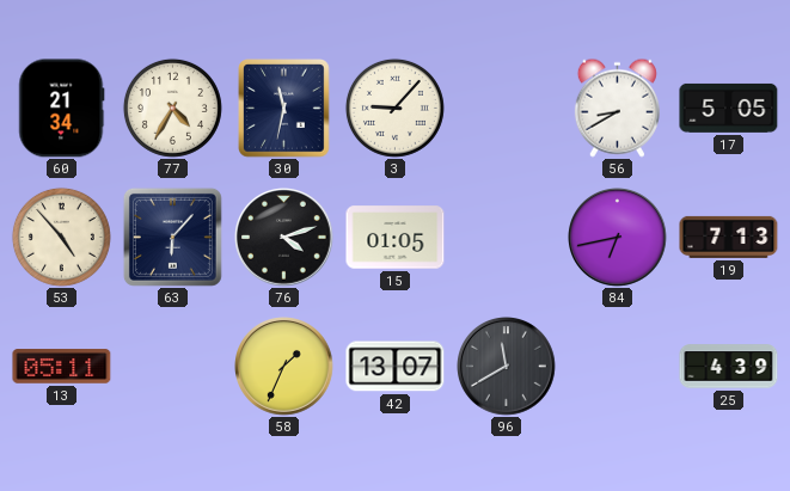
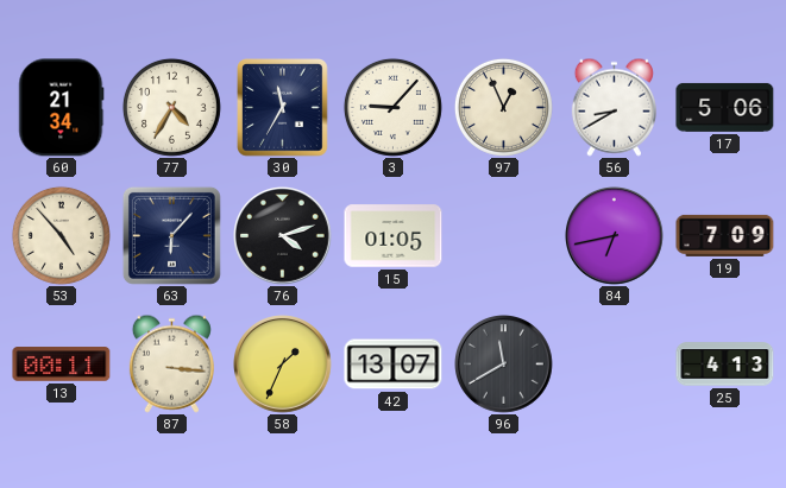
30: 11:32 -> 11:35 (283, 108)
97: none -> 12:56 (503, 107)
17: 5:05 -> 5:06 (725, 107)
19: 7:13 -> 7:09 (725, 235)
13: 05:11 -> 00:11 (62, 365)
87: none -> 3:16 (171, 363)
25: 4:39 -> 4:13 (725, 365)
